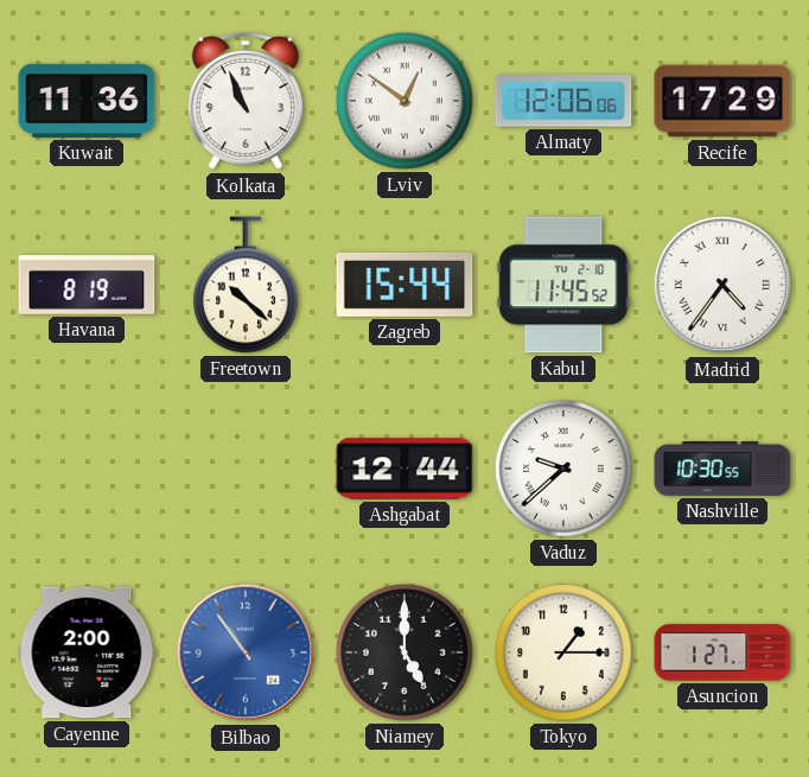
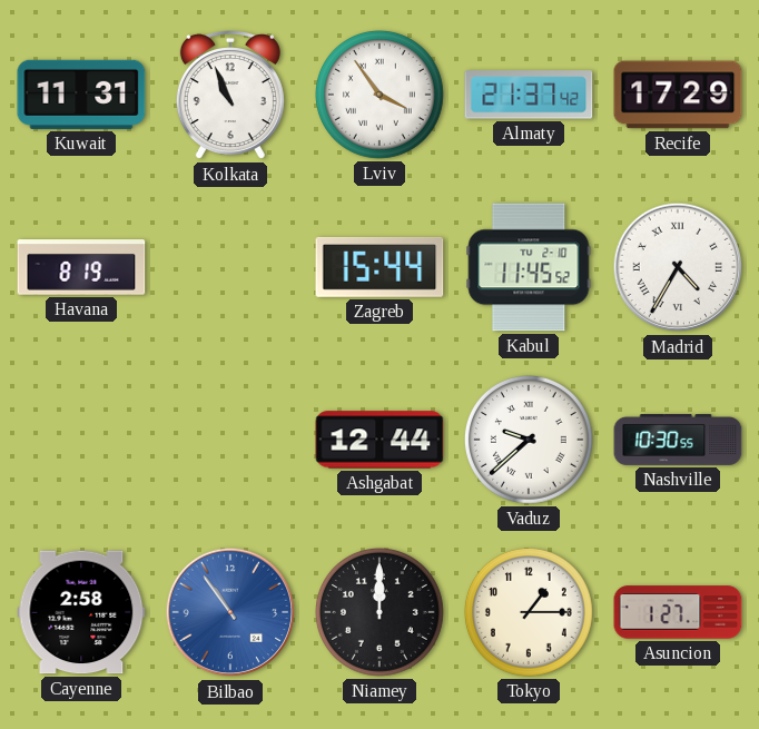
Kuwait: 11:36 -> 11:31 (81, 95)
Lviv: 12:51 -> 3:54 (379, 95)
Almaty: 12:06 -> 21:37 (529, 95)
Freetown: 10:22 -> none (246, 285)
Madrid: 4:36 -> 4:35 (678, 267)
Cayenne: 2:00 -> 2:58 (81, 612)
Niamey: 5:00 -> 12:00 (379, 612)
